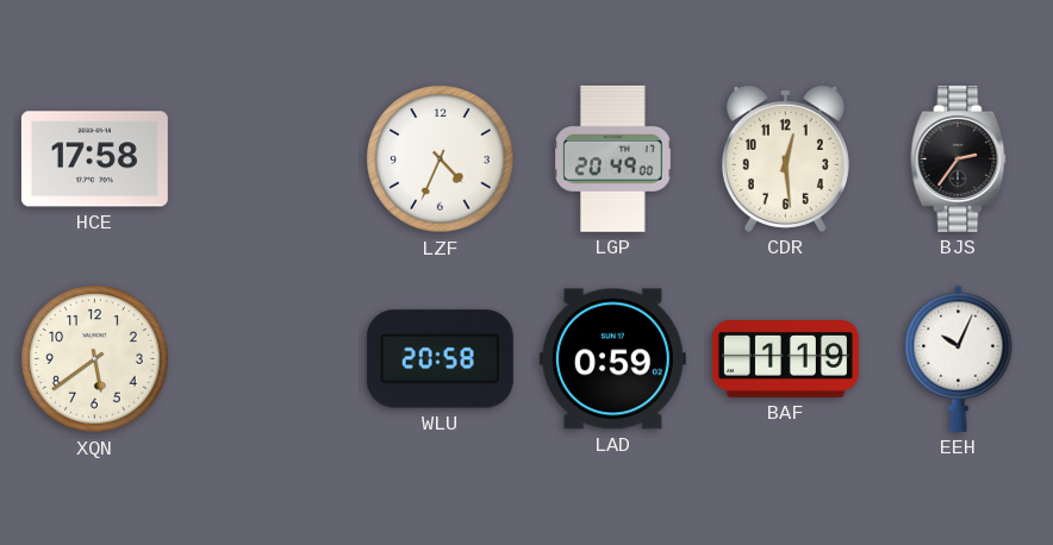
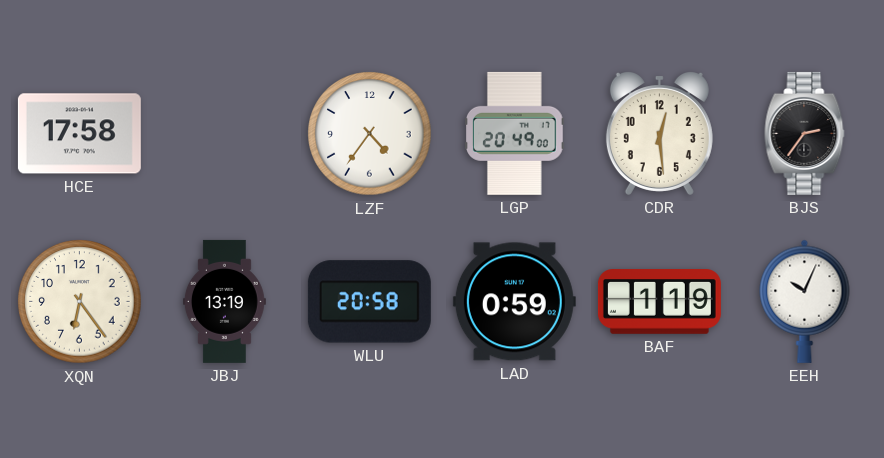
LZF: 4:34 -> 4:36 (370, 134)
XQN: 5:39 -> 6:24 (80, 302)
JBJ: none -> 13:19 (224, 301)
